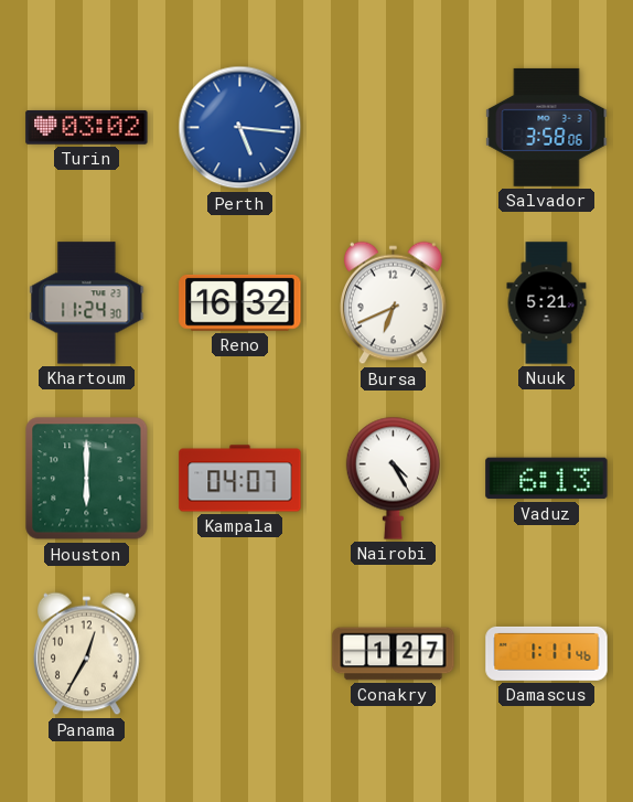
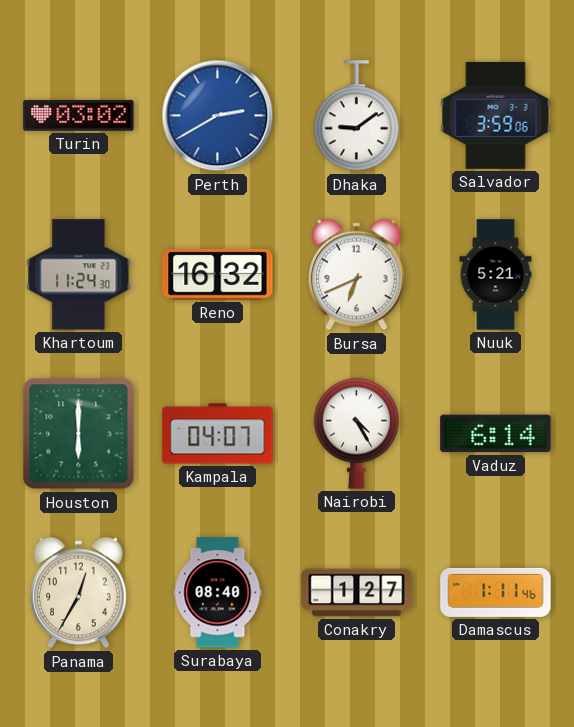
Perth: 5:16 -> 2:40 (218, 116)
Dhaka: none -> 9:09 (356, 116)
Salvador: 3:58 -> 3:59 (496, 115)
Vaduz: 6:13 -> 6:14 (496, 434)
Surabaya: none -> 08:40 (218, 593)
